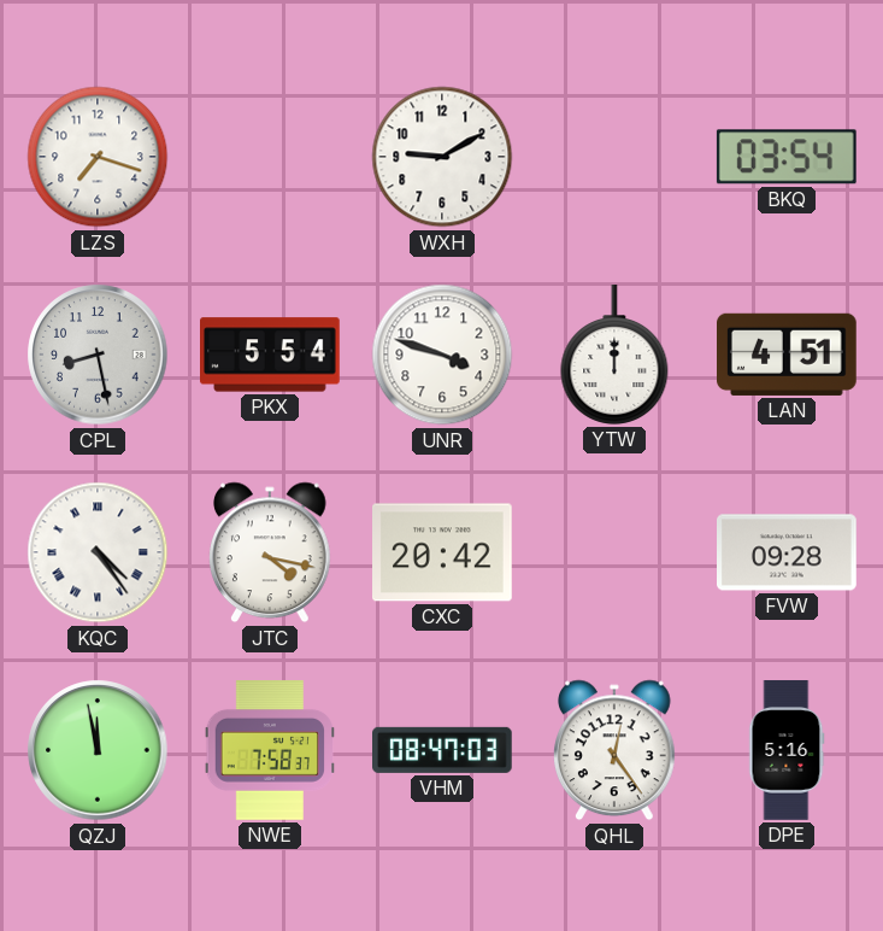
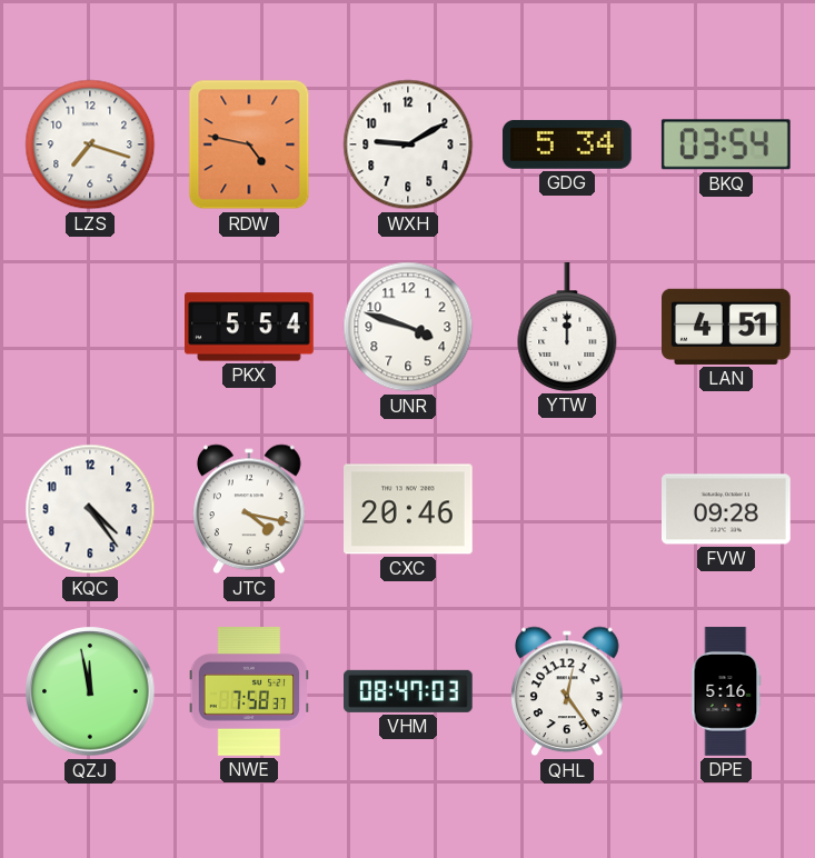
RDW: none -> 4:47 (249, 144)
GDG: none -> 5:34 (567, 144)
CPL: 8:28 -> none (98, 355)
KQC numerals: Roman -> Arabic (90, 509)
CXC: 20:42 -> 20:46 (409, 509)
